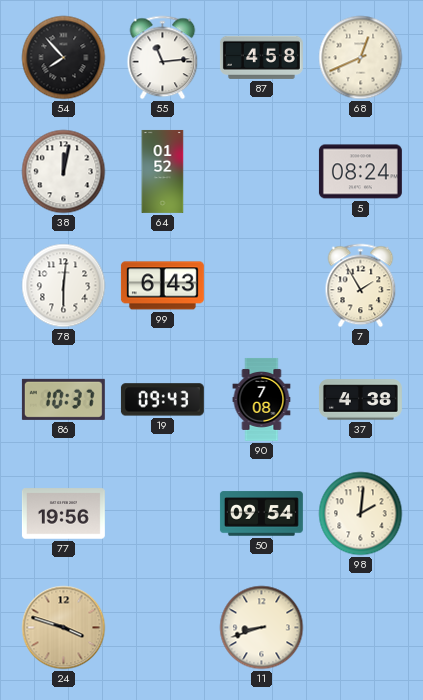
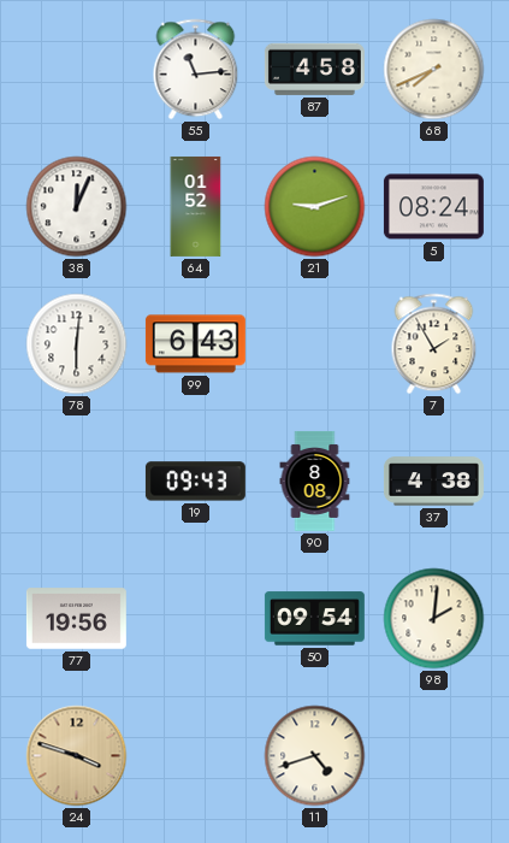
54: 7:53 -> none (64, 58)
68: 12:41 -> 7:41 (434, 70)
38: 12:02 -> 12:04 (77, 207)
21: none -> 9:12 (315, 207)
86: 10:37 -> none (63, 399)
90: 7:08 -> 8:08 (315, 481)
11: 8:42 -> 4:42 (315, 756)
